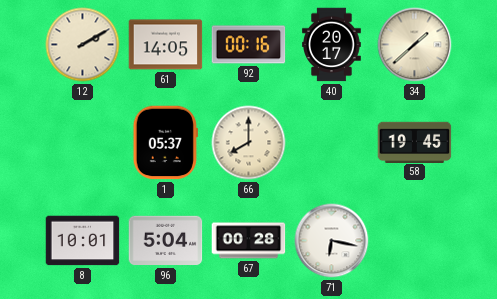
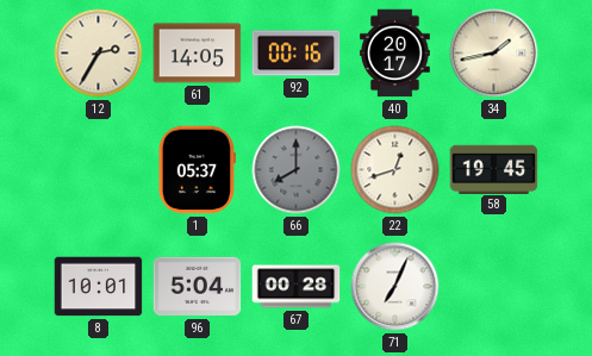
12: 2:10 -> 2:35 (99, 54)
34: 1:38 -> 1:43 (494, 54)
66 dial: cream -> grey (297, 170)
22: none -> 12:42 (395, 170)
71: 6:17 -> 7:04 (395, 287)
